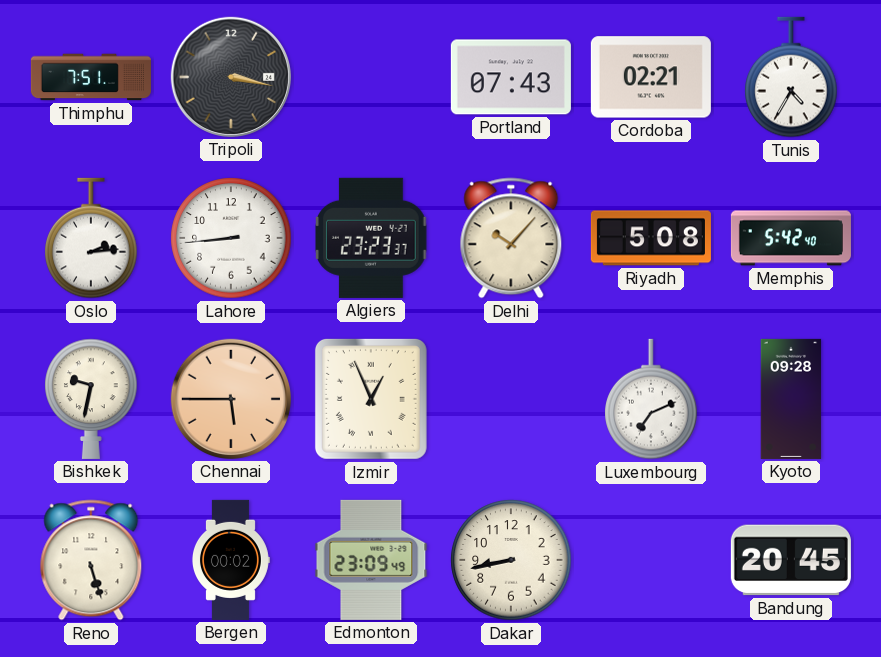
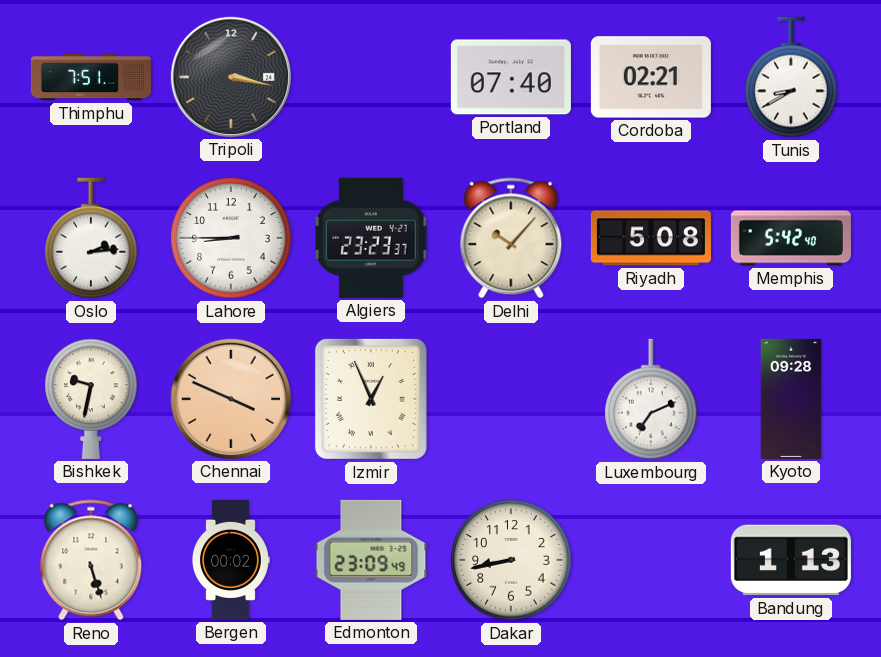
Portland: 07:43 -> 07:40 (511, 77)
Tunis: 4:35 -> 8:40 (791, 77)
Lahore: 8:44 -> 8:45 (231, 238)
Chennai: 5:45 -> 3:49 (231, 399)
Bandung: 20:45 -> 1:13 (791, 560)
